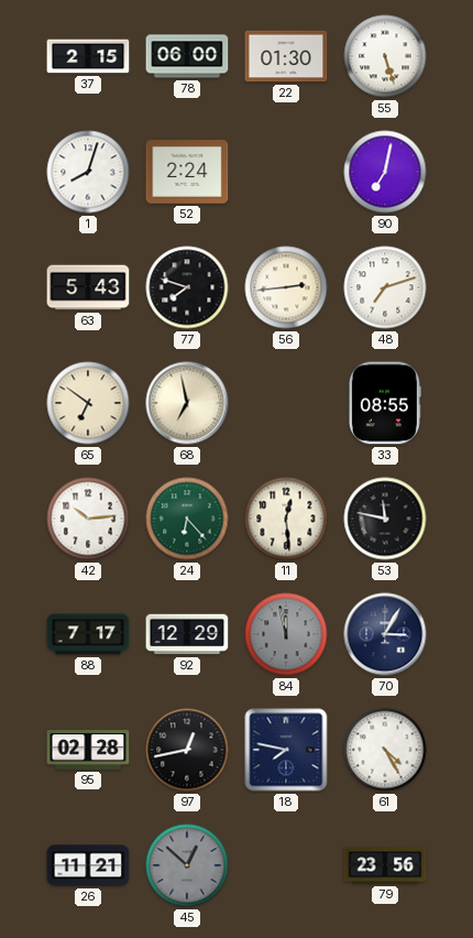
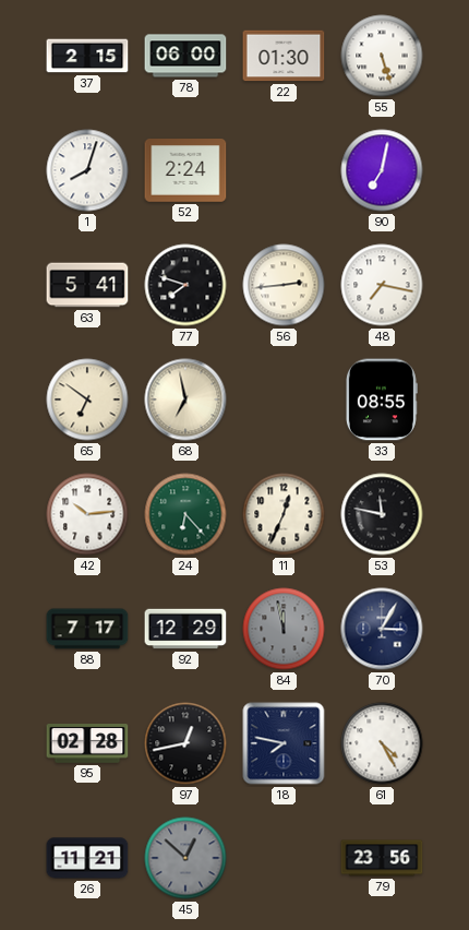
63: 5:43 -> 5:41 (87, 285)
48: 7:12 -> 7:17 (382, 285)
11: 12:29 -> 12:34 (284, 514)
